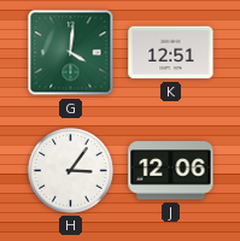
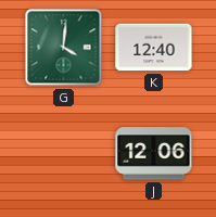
K: 12:51 -> 12:40 (154, 48)
H: 3:06 -> none (71, 171)
